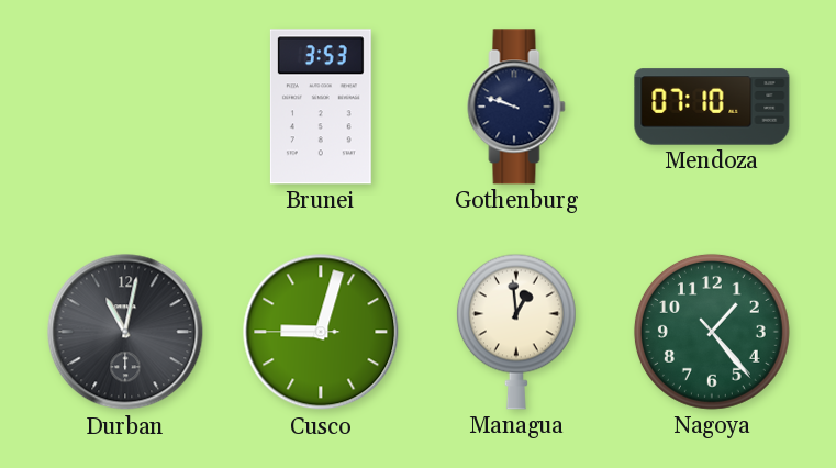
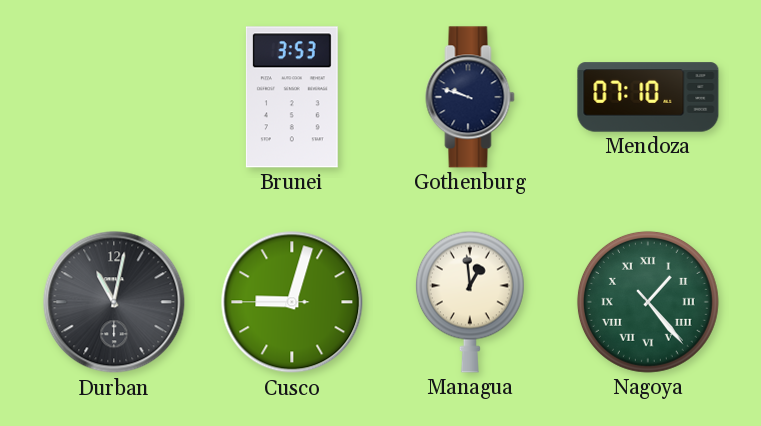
Nagoya numerals: Arabic -> Roman (648, 302)
